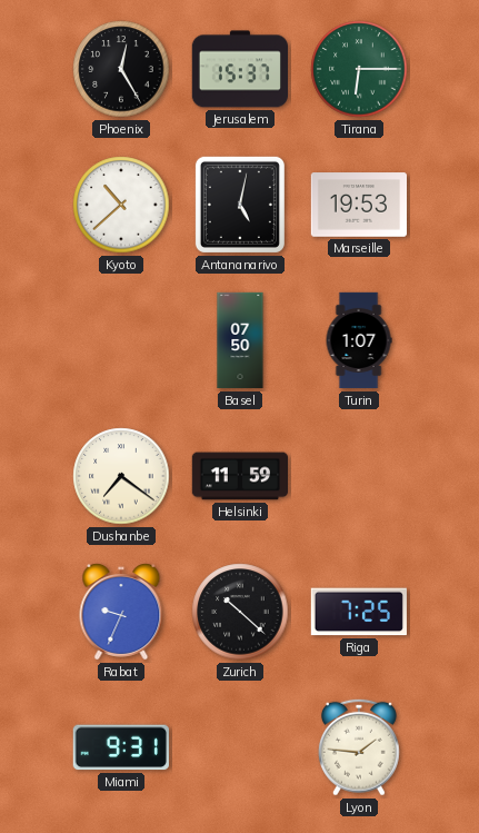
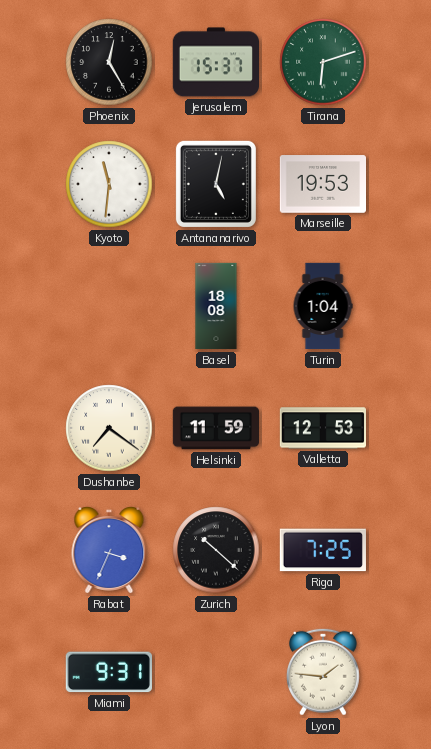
Tirana: 6:15 -> 6:12 (323, 62)
Kyoto: 10:38 -> 11:31 (109, 184)
Basel: 07:50 -> 18:08 (216, 306)
Turin: 1:07 -> 1:04 (323, 306)
Valletta: none -> 12:53 (323, 428)
Rabat: 9:34 -> 3:34 (109, 550)
